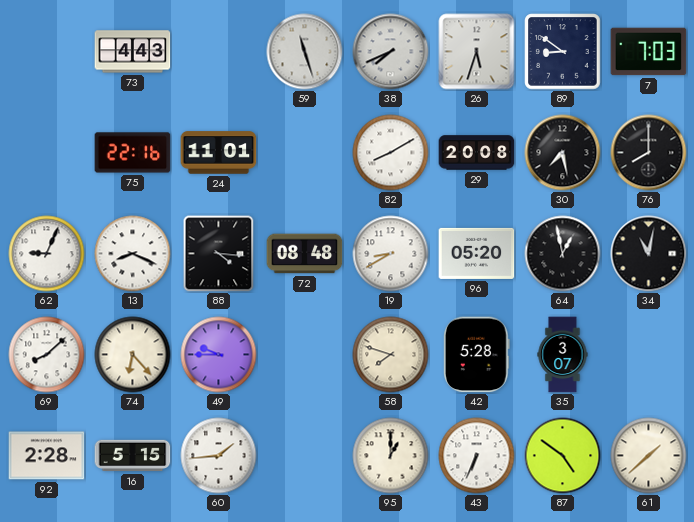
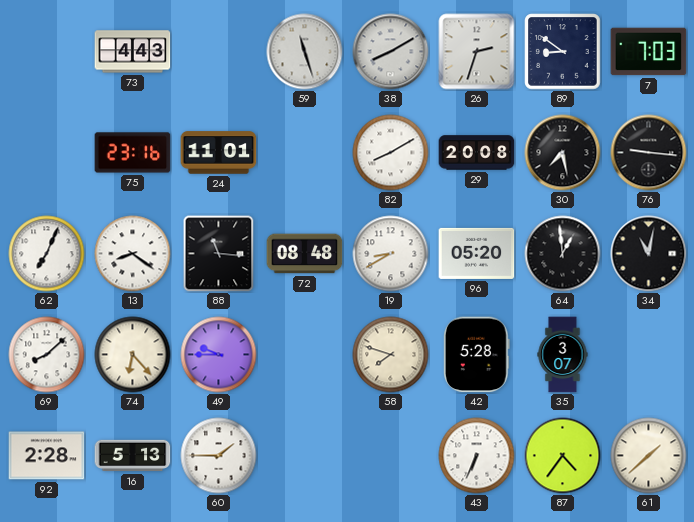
38: 7:41 -> 8:10 (391, 52)
26: 5:33 -> 2:33 (477, 52)
75: 22:16 -> 23:16 (133, 153)
76: 8:00 -> 9:16 (649, 153)
62: 9:04 -> 7:04 (47, 254)
13: 8:19 -> 8:21 (133, 254)
88: 4:16 -> 11:16 (219, 254)
64: 12:58 -> 12:59 (563, 254)
16: 5:15 -> 5:13 (133, 456)
60: 1:44 -> 1:45 (219, 456)
95: 1:00 -> none (391, 456)
87: 4:51 -> 4:36 (563, 456)
